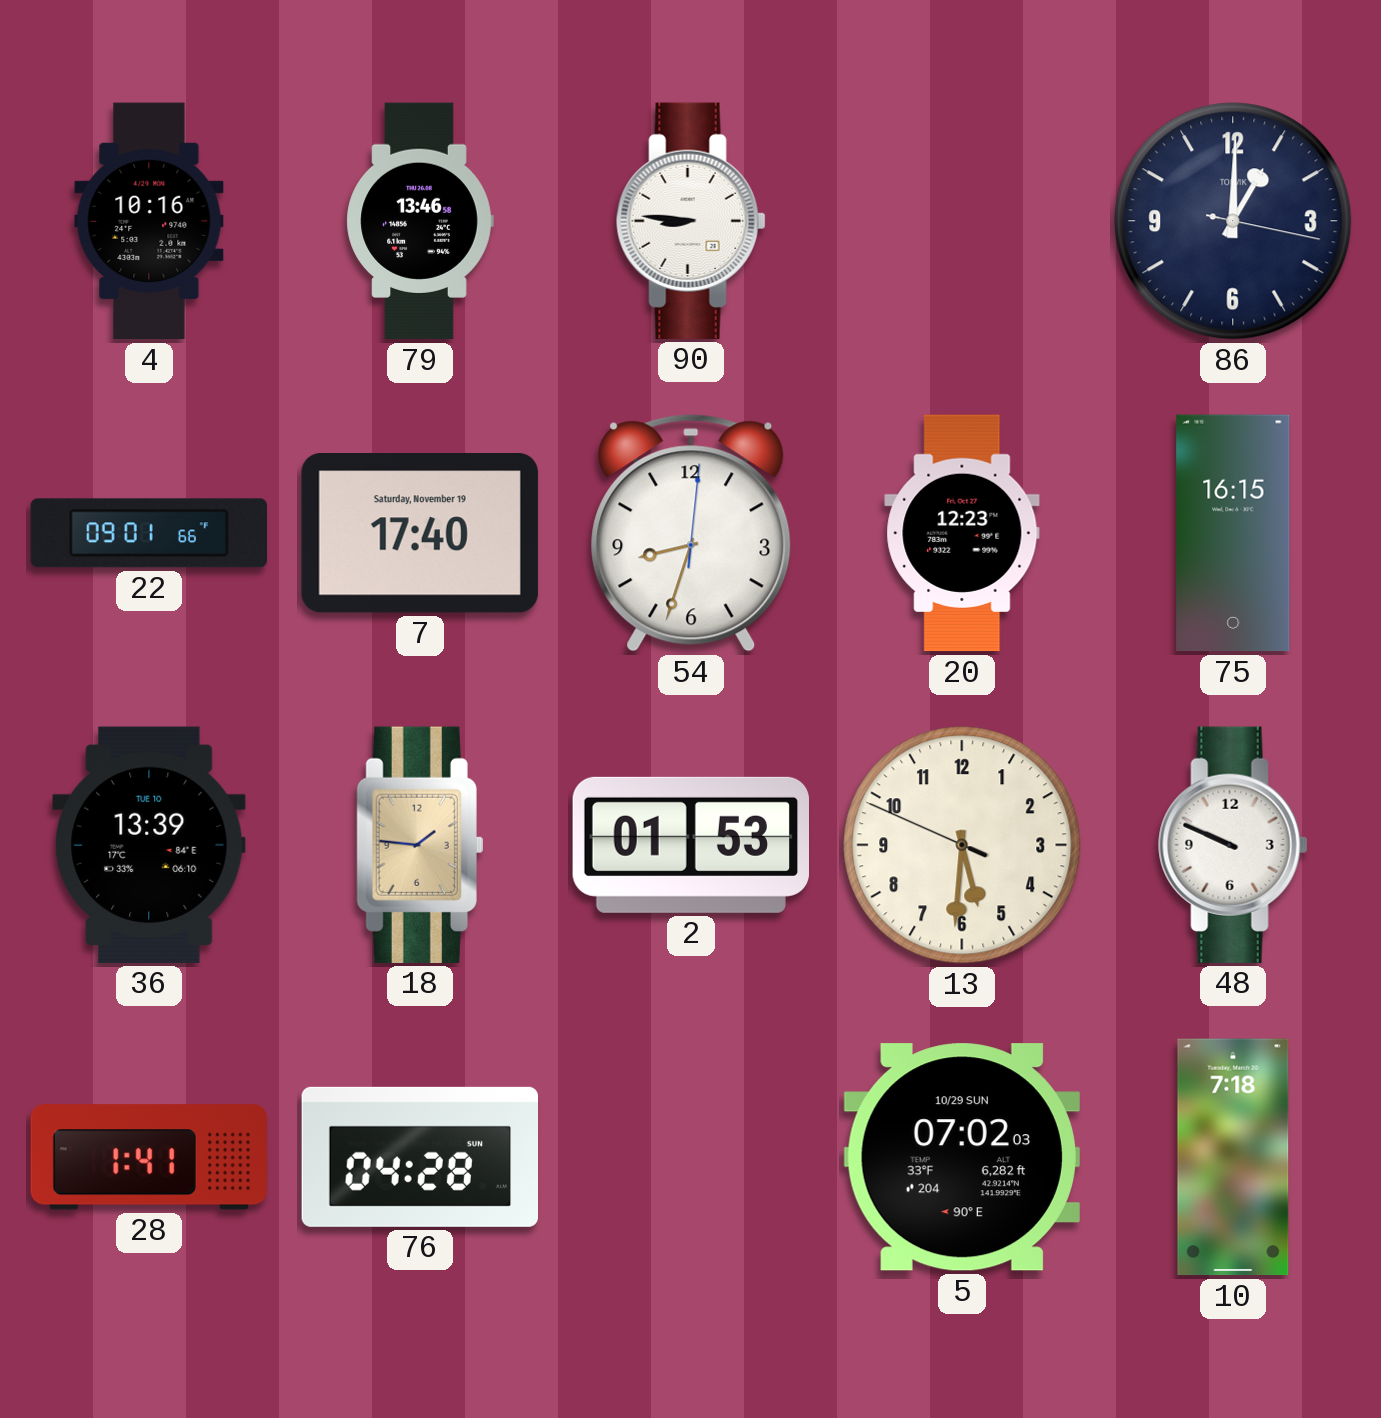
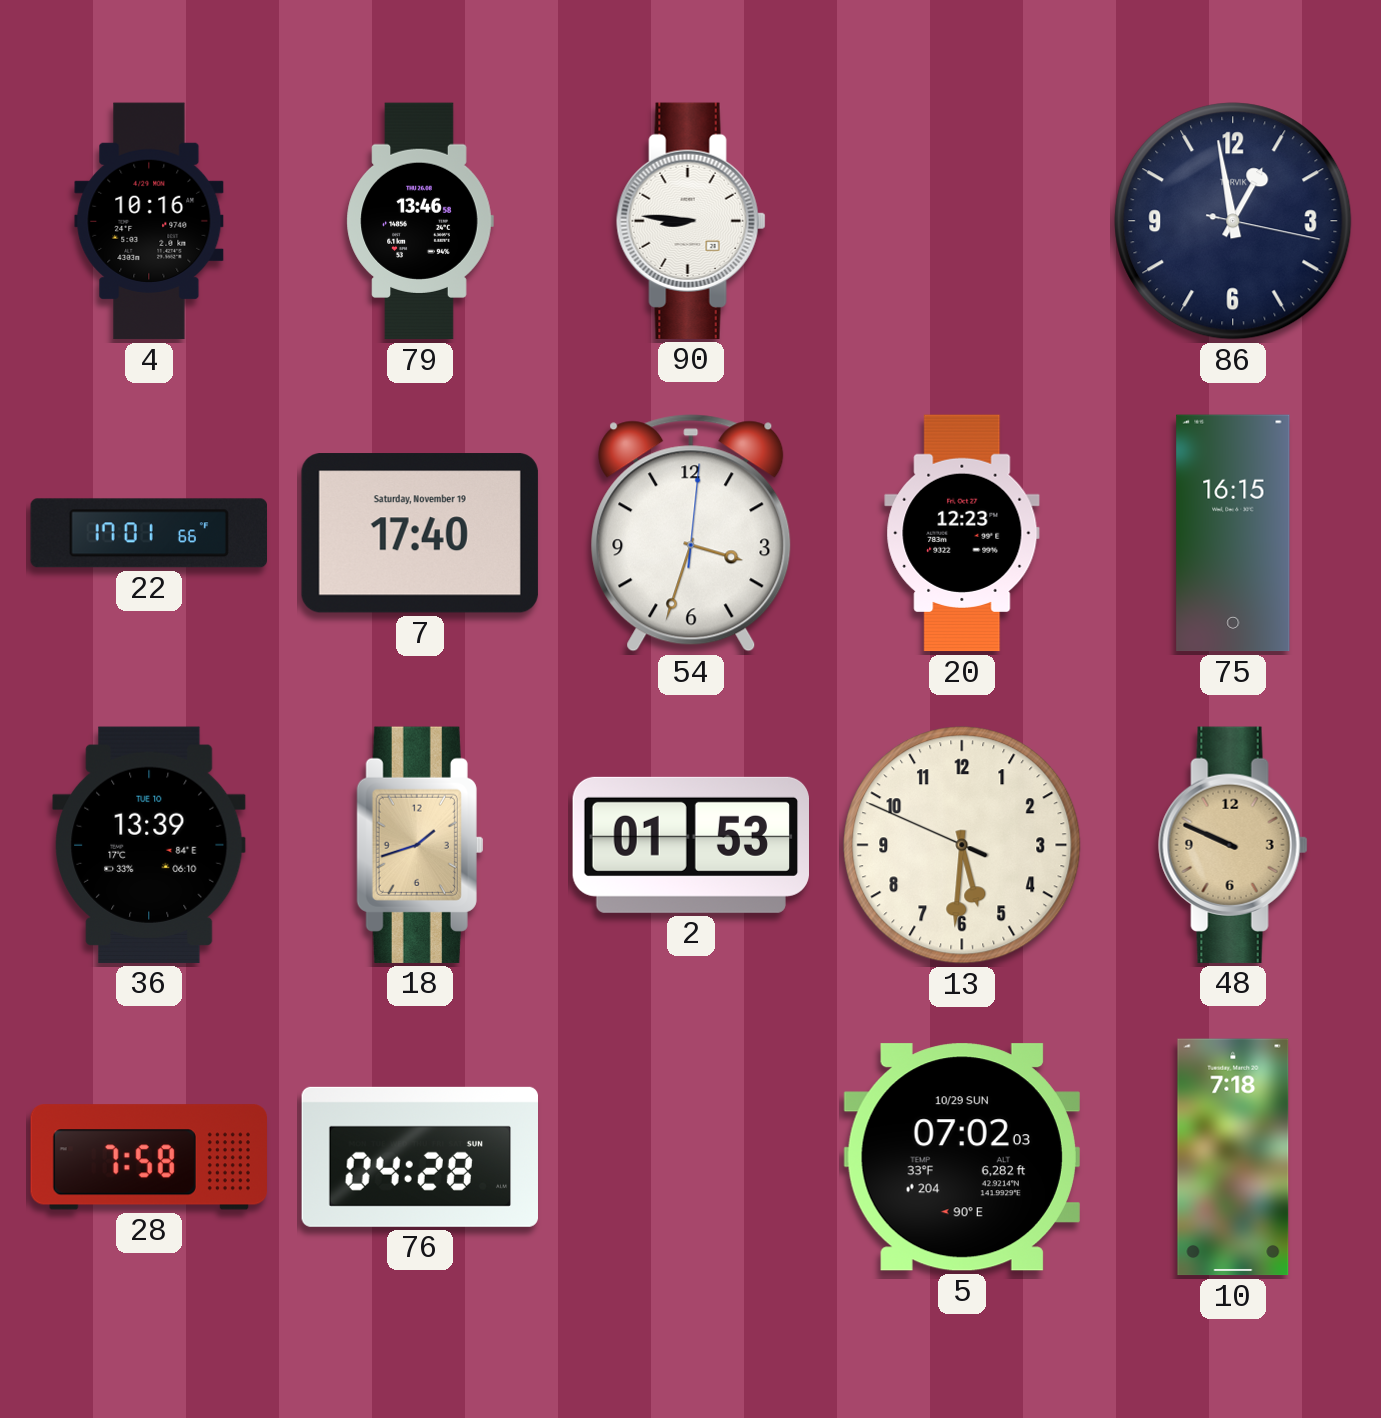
86: 1:00 -> 12:58 (1233, 221)
22: 09:01 -> 17:01 (148, 533)
54: 8:33 -> 3:33 (691, 533)
18: 1:46 -> 1:42 (420, 845)
48 dial: white -> champagne (1233, 845)
28: 1:41 -> 7:58 (148, 1157)
